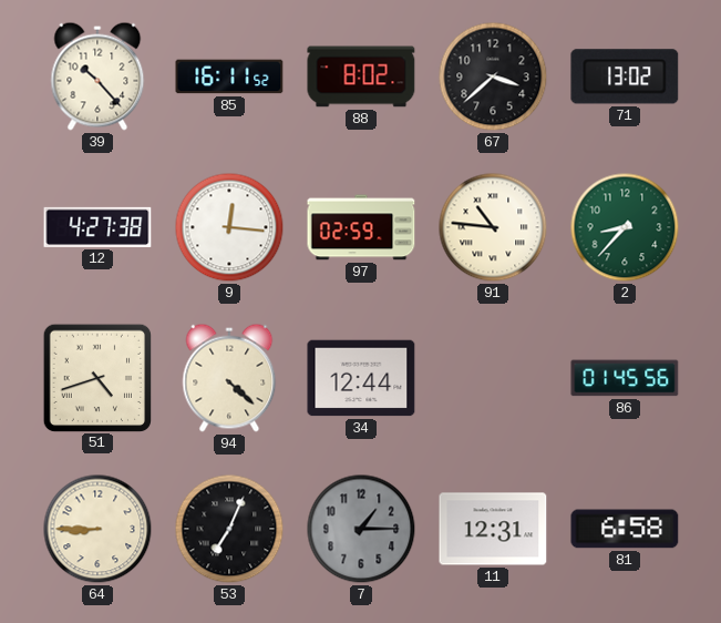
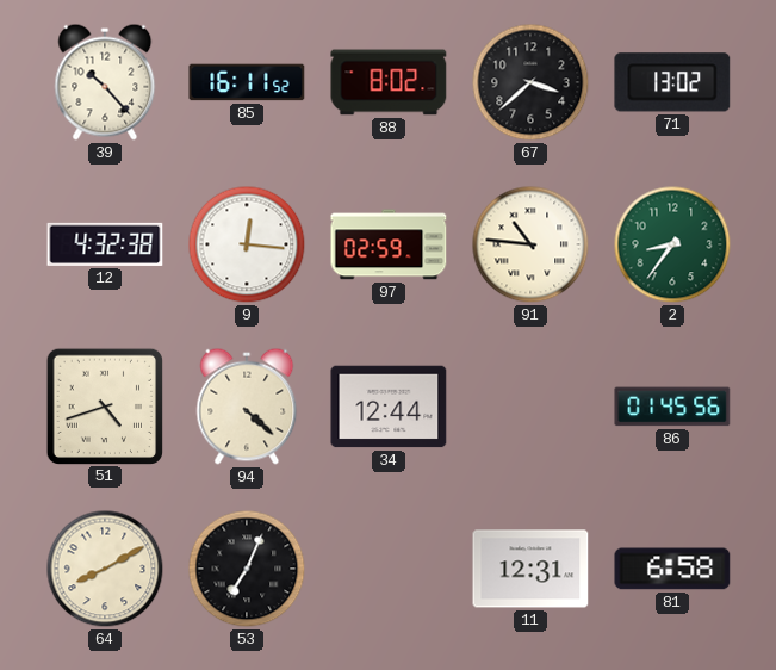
12: 4:27 -> 4:32 (105, 244)
2: 8:37 -> 8:36 (672, 244)
64: 8:45 -> 8:10 (105, 569)
7: 1:15 -> none (361, 529)
